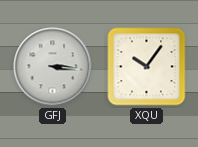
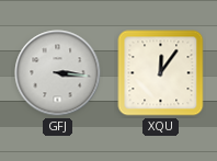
XQU: 10:06 -> 12:06 (161, 73)
